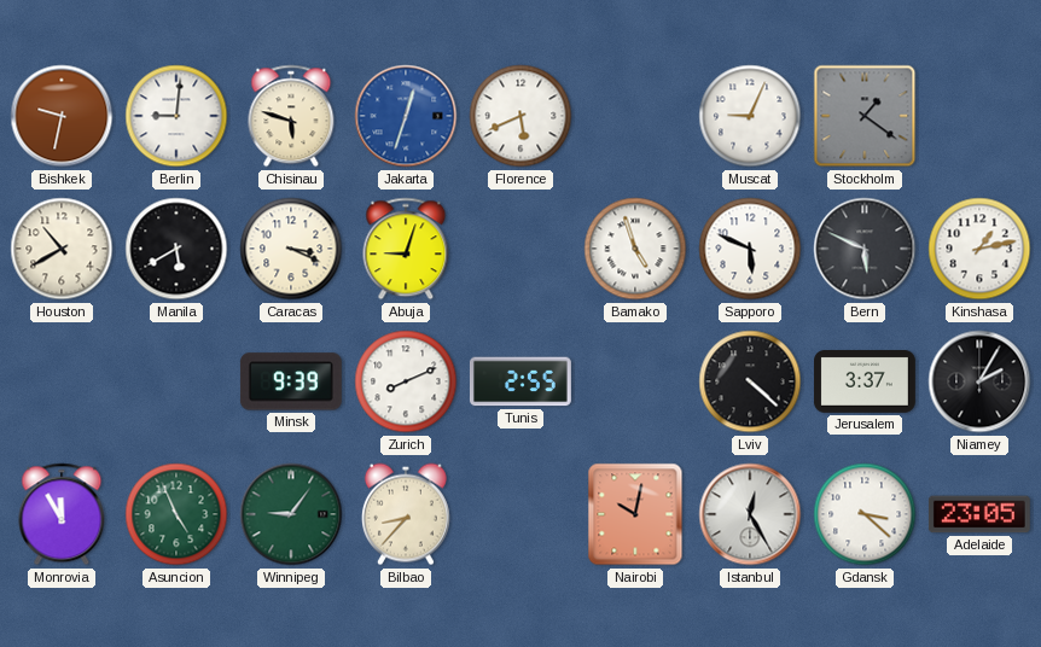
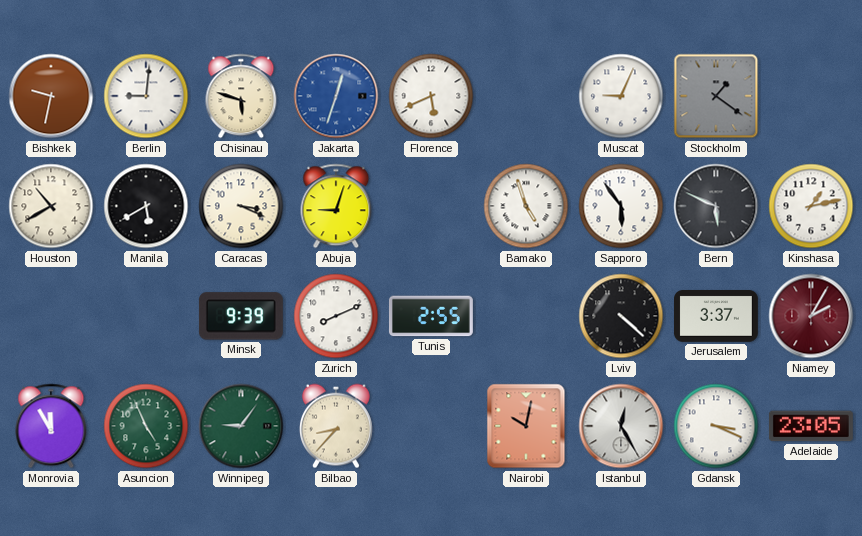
Sapporo: 5:49 -> 5:54 (621, 206)
Niamey dial: black -> burgundy (811, 316)
Gdansk: 3:22 -> 3:19 (716, 426)
